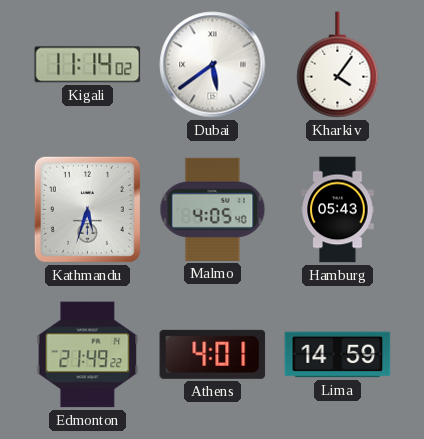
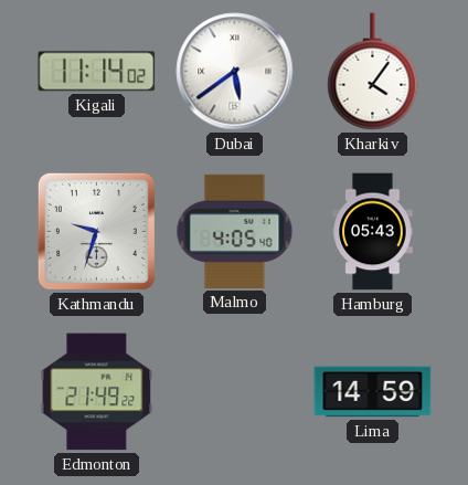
Kathmandu: 5:33 -> 9:33 (96, 231)
Athens: 4:01 -> none (213, 354)
